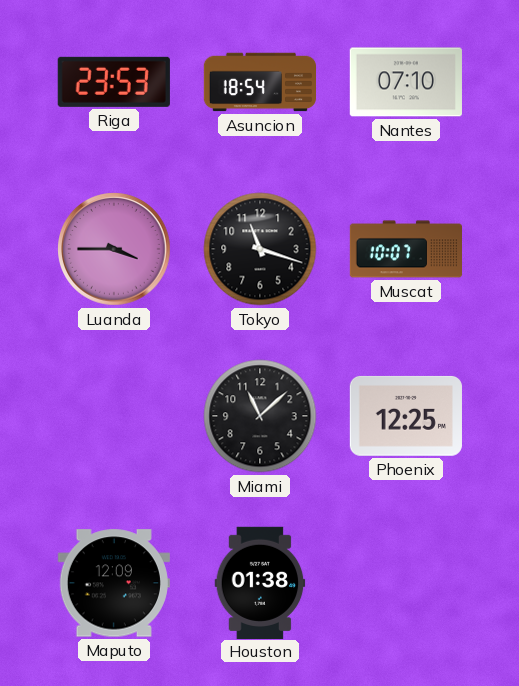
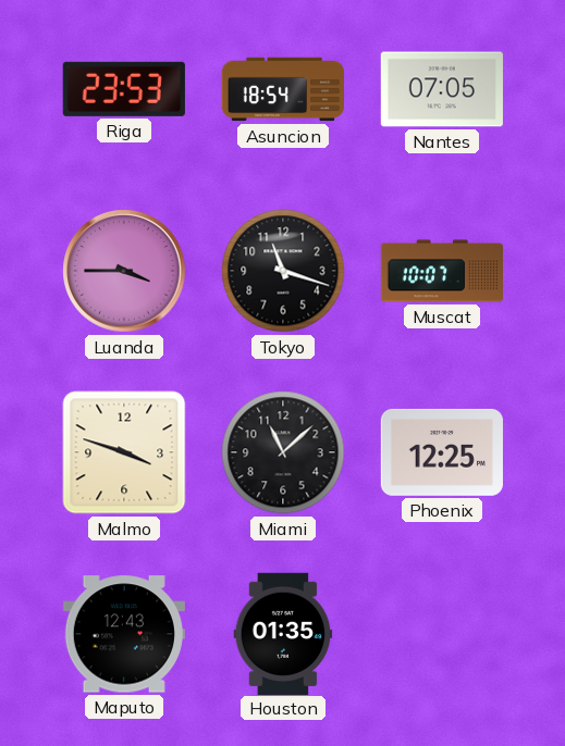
Nantes: 07:10 -> 07:05 (442, 89)
Malmo: none -> 3:48 (124, 452)
Maputo: 12:09 -> 12:43 (124, 634)
Houston: 01:38 -> 01:35 (283, 633)
